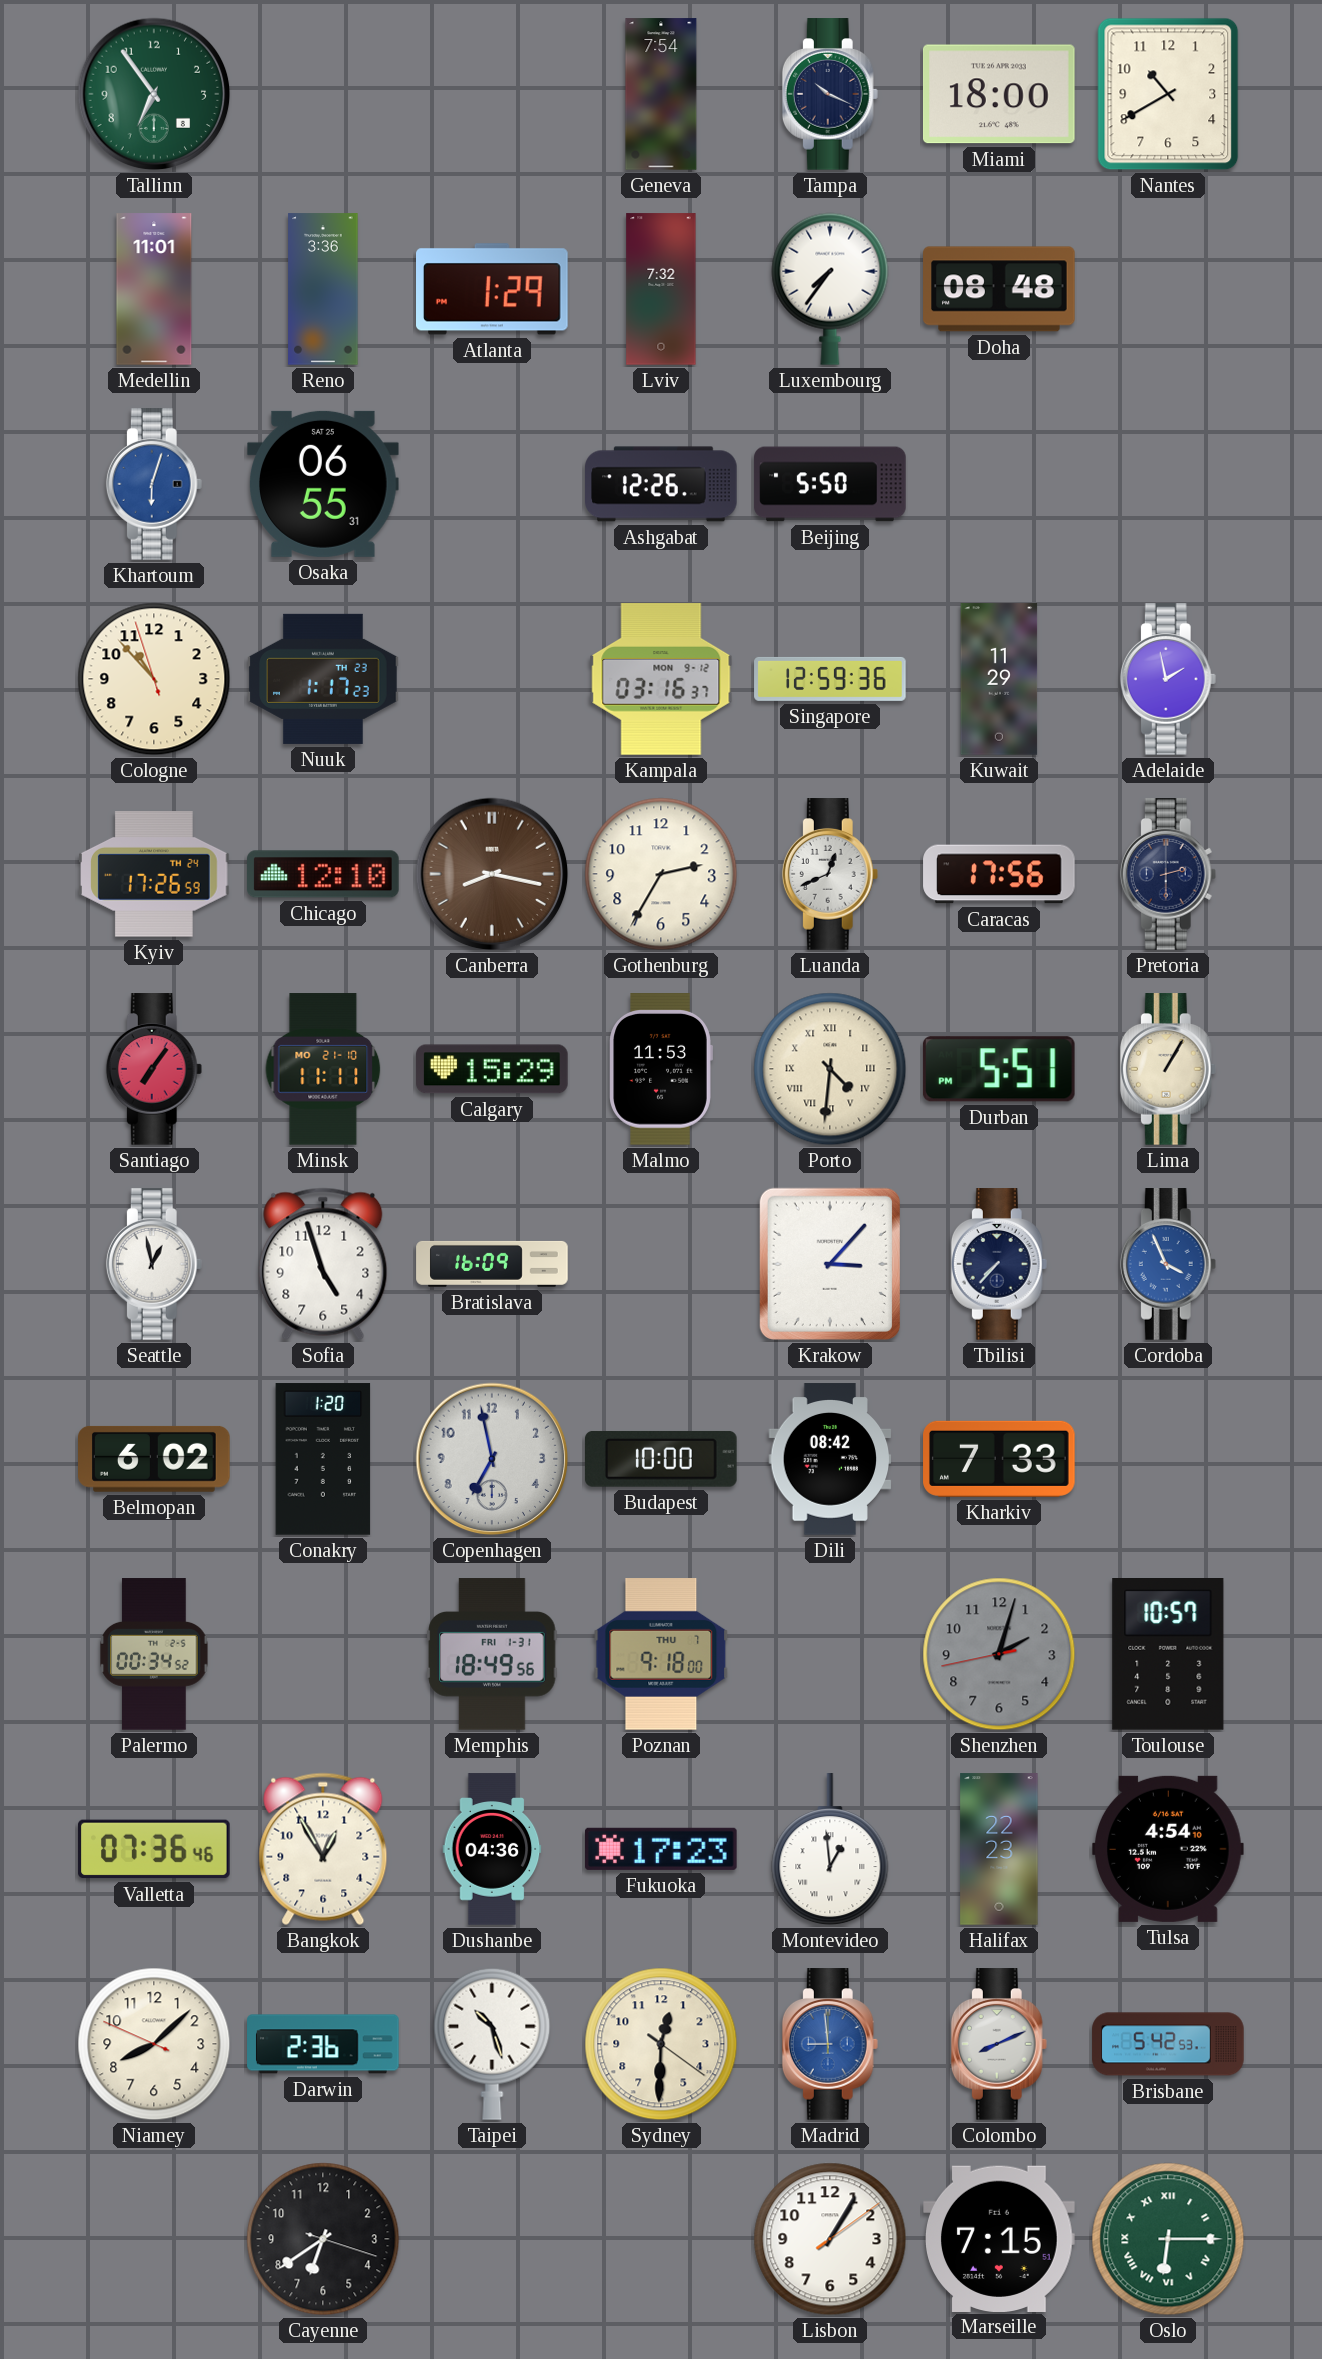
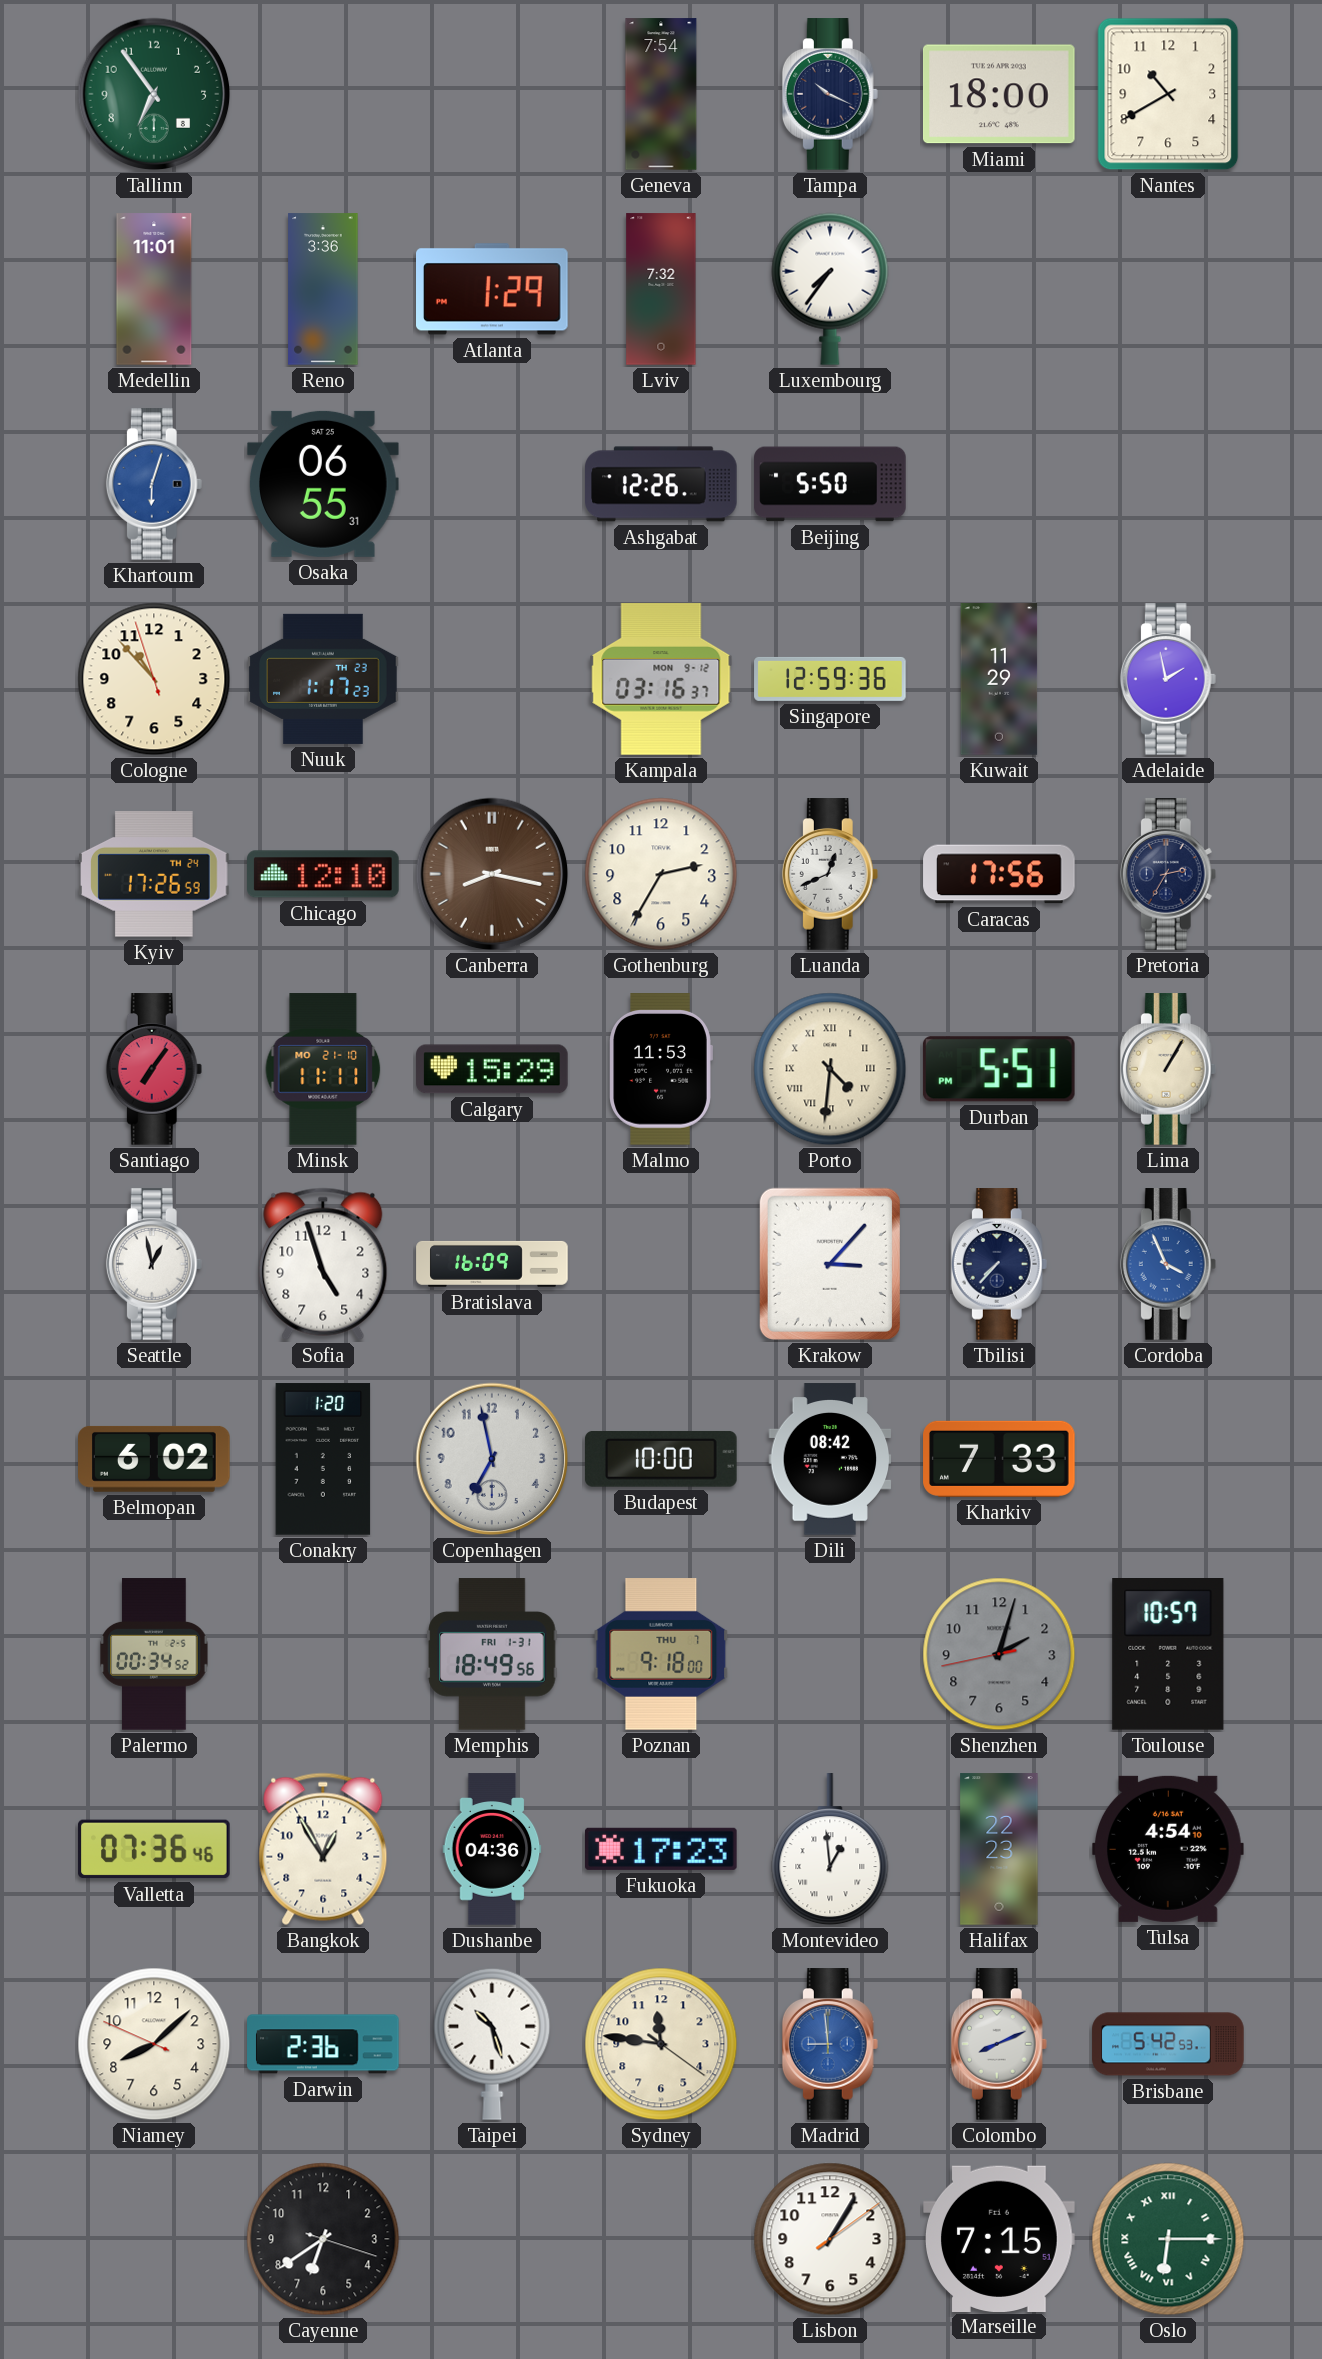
Doha: 08:48 -> none (999, 289)
Pretoria: 2:30 -> 2:35 (1168, 874)
Sydney: 12:30 -> 11:46 (661, 2044)
